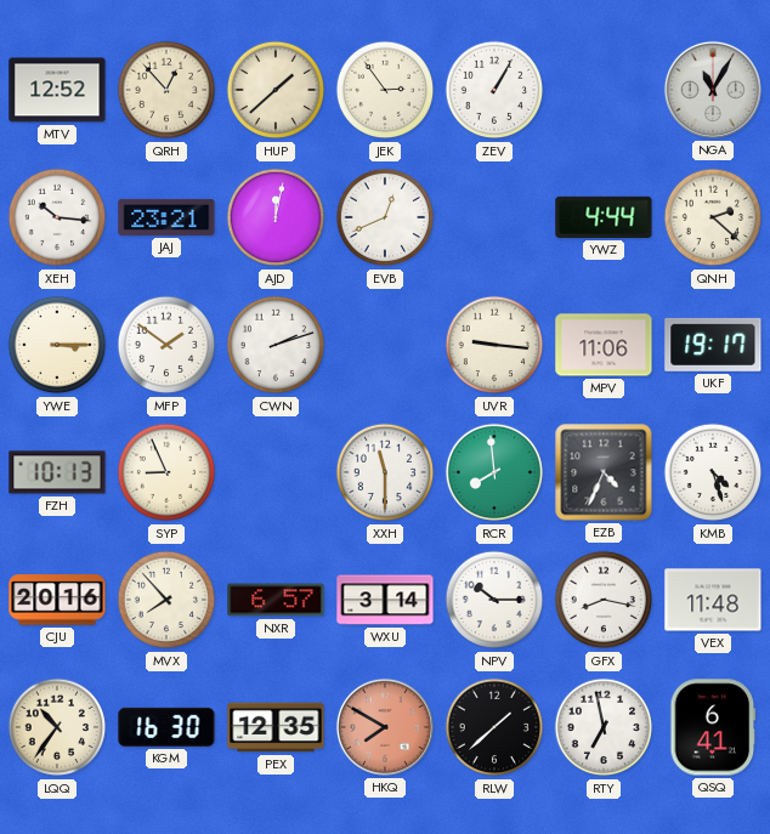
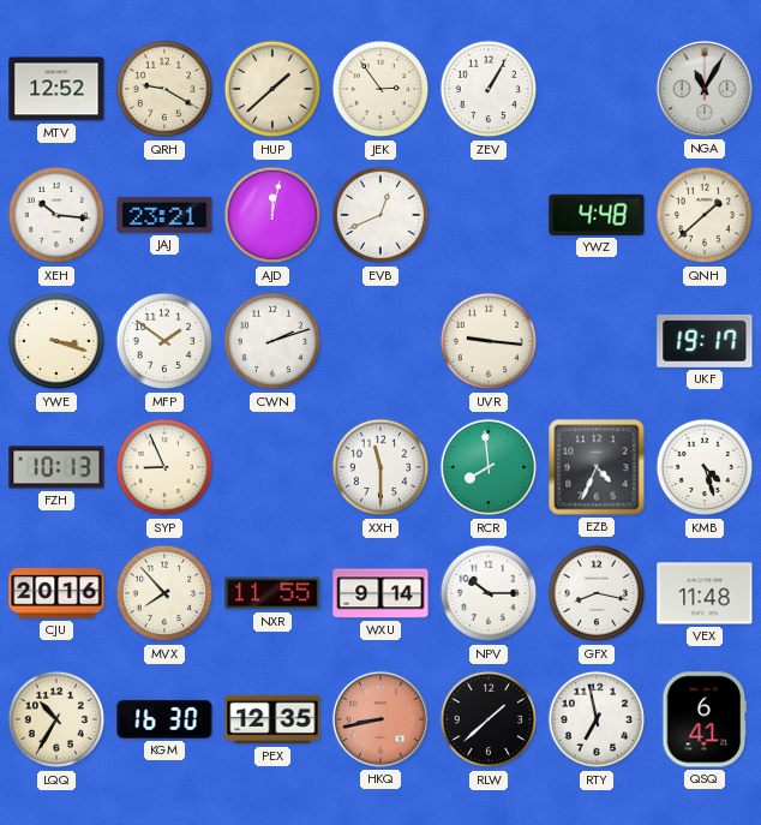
QRH: 12:53 -> 9:20 (164, 89)
YWZ: 4:44 -> 4:48 (597, 215)
QNH: 2:22 -> 1:38 (705, 215)
YWE: 3:15 -> 3:18 (56, 341)
MPV: 11:06 -> none (604, 345)
NXR: 6:57 -> 11:55 (272, 593)
WXU: 3:14 -> 9:14 (380, 593)
LQQ: 10:36 -> 10:35 (56, 719)
HKQ: 7:50 -> 8:43 (380, 719)
